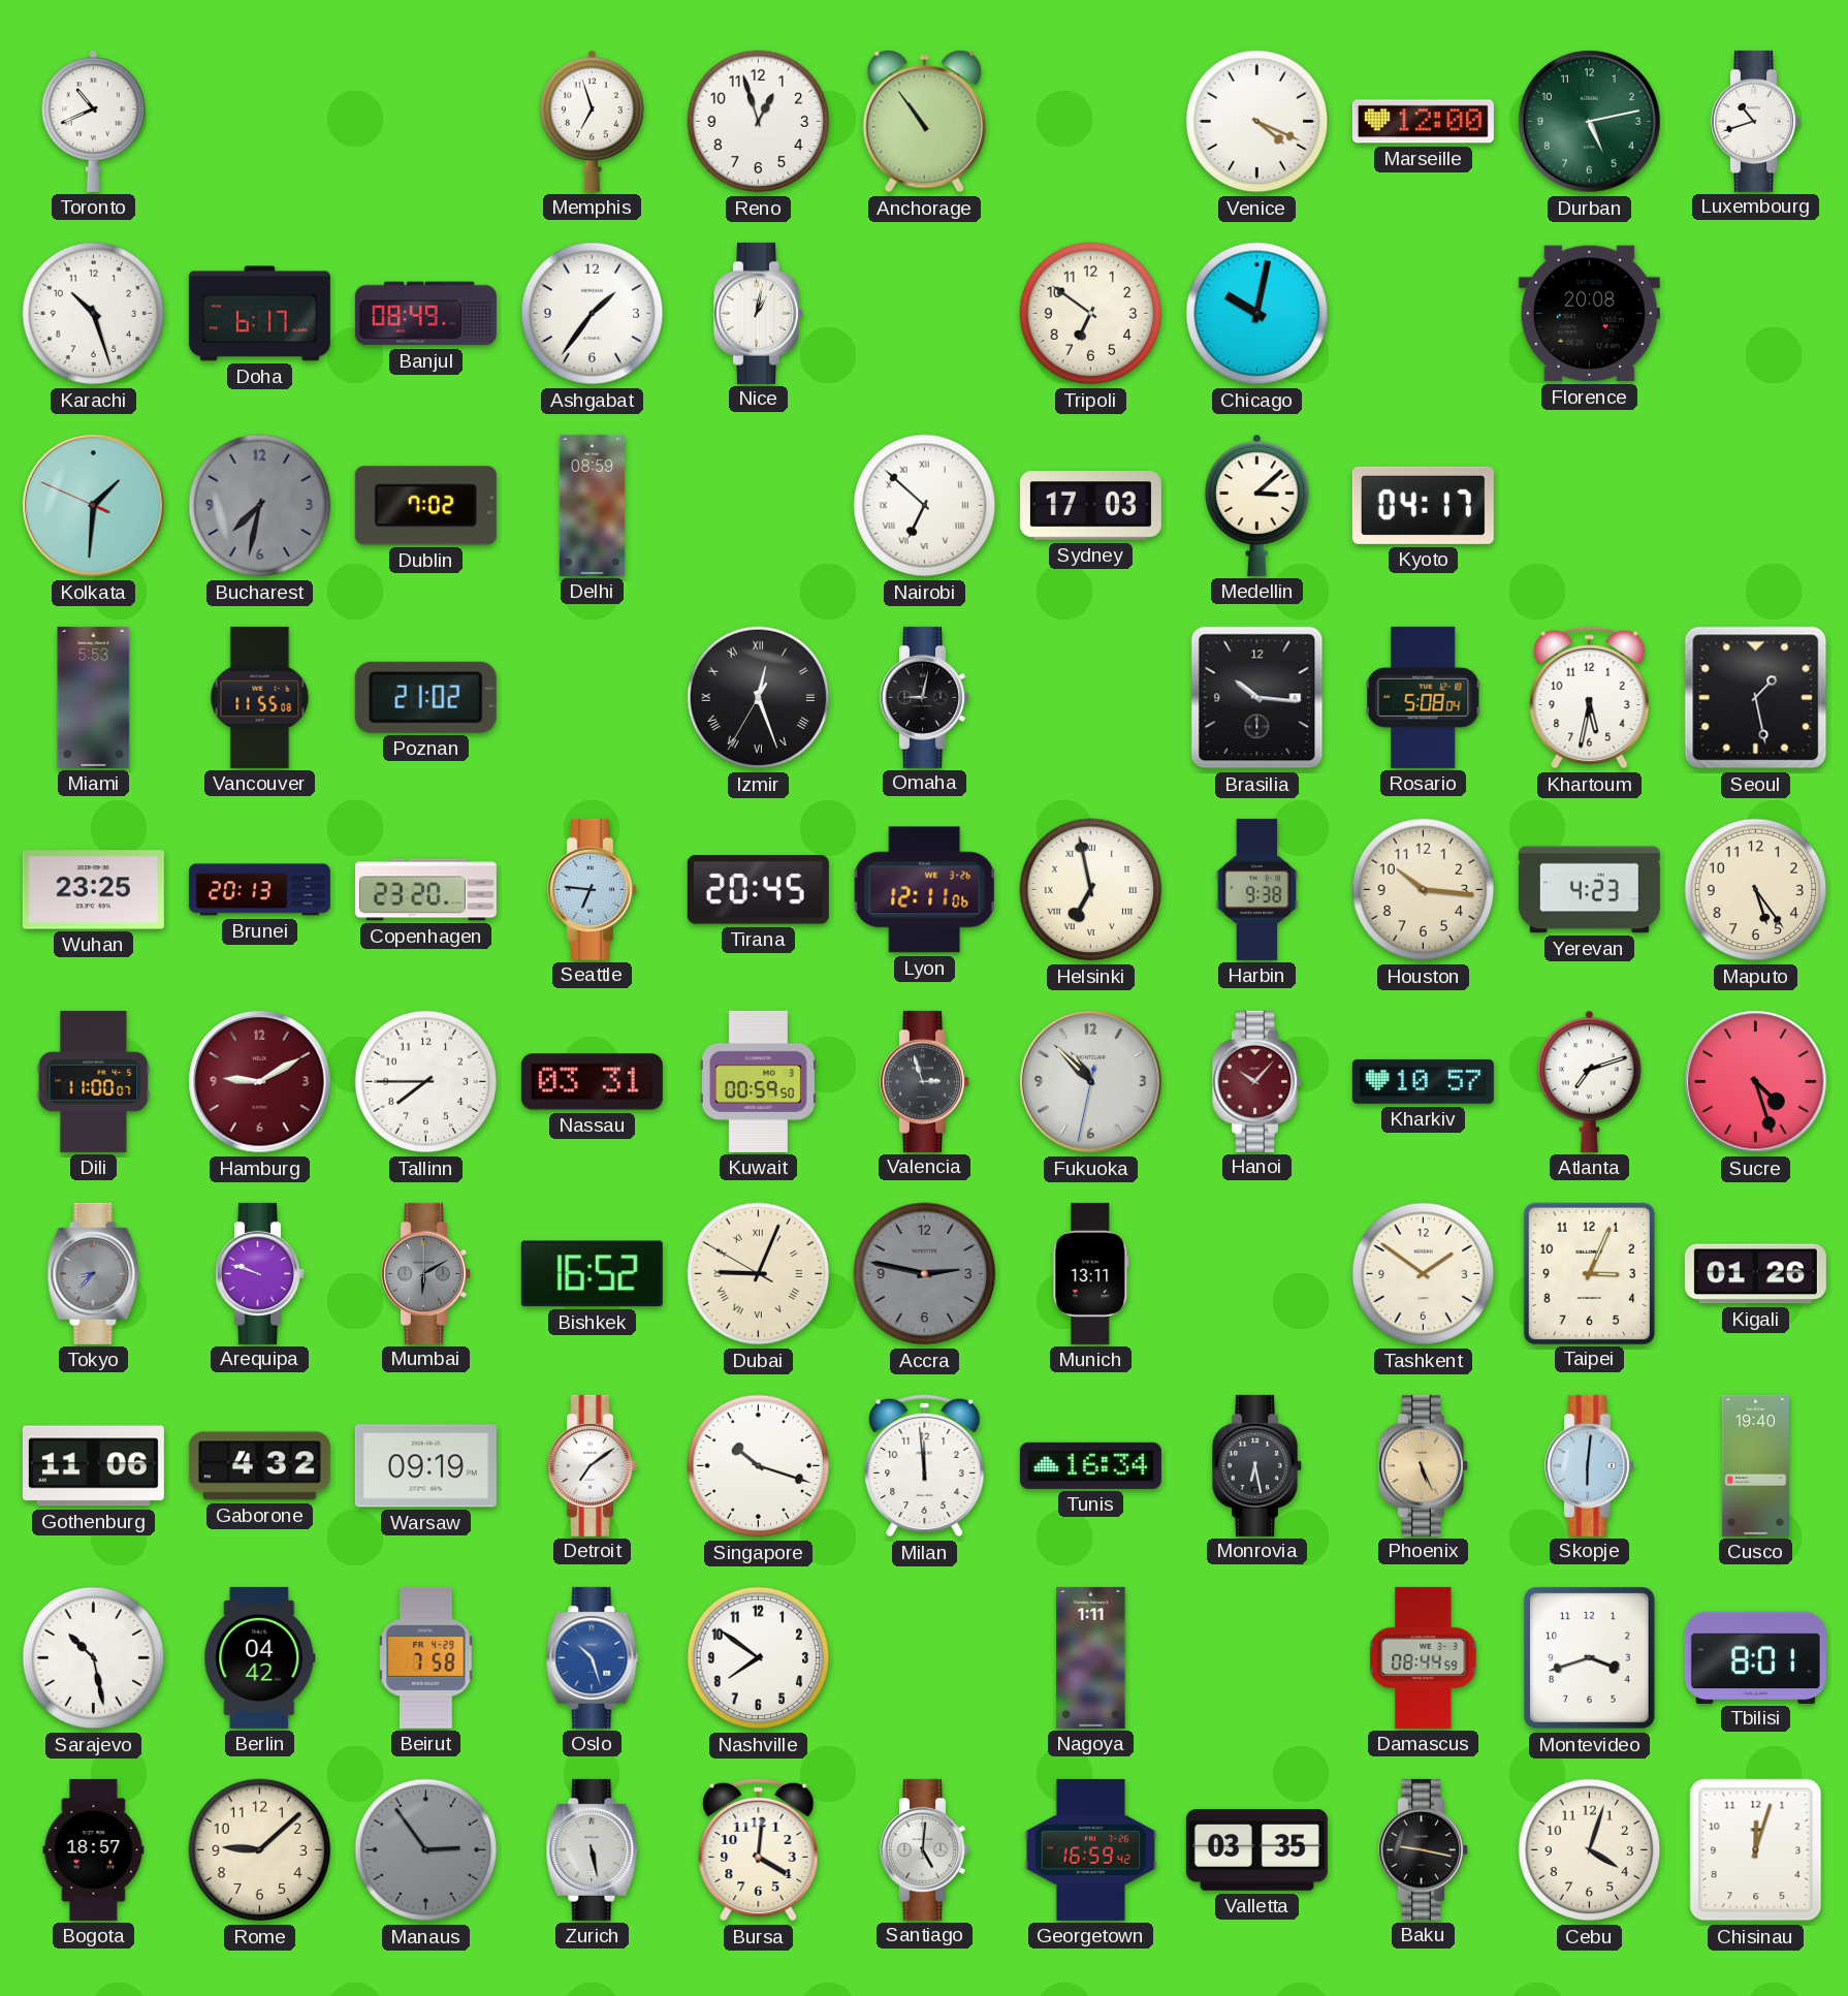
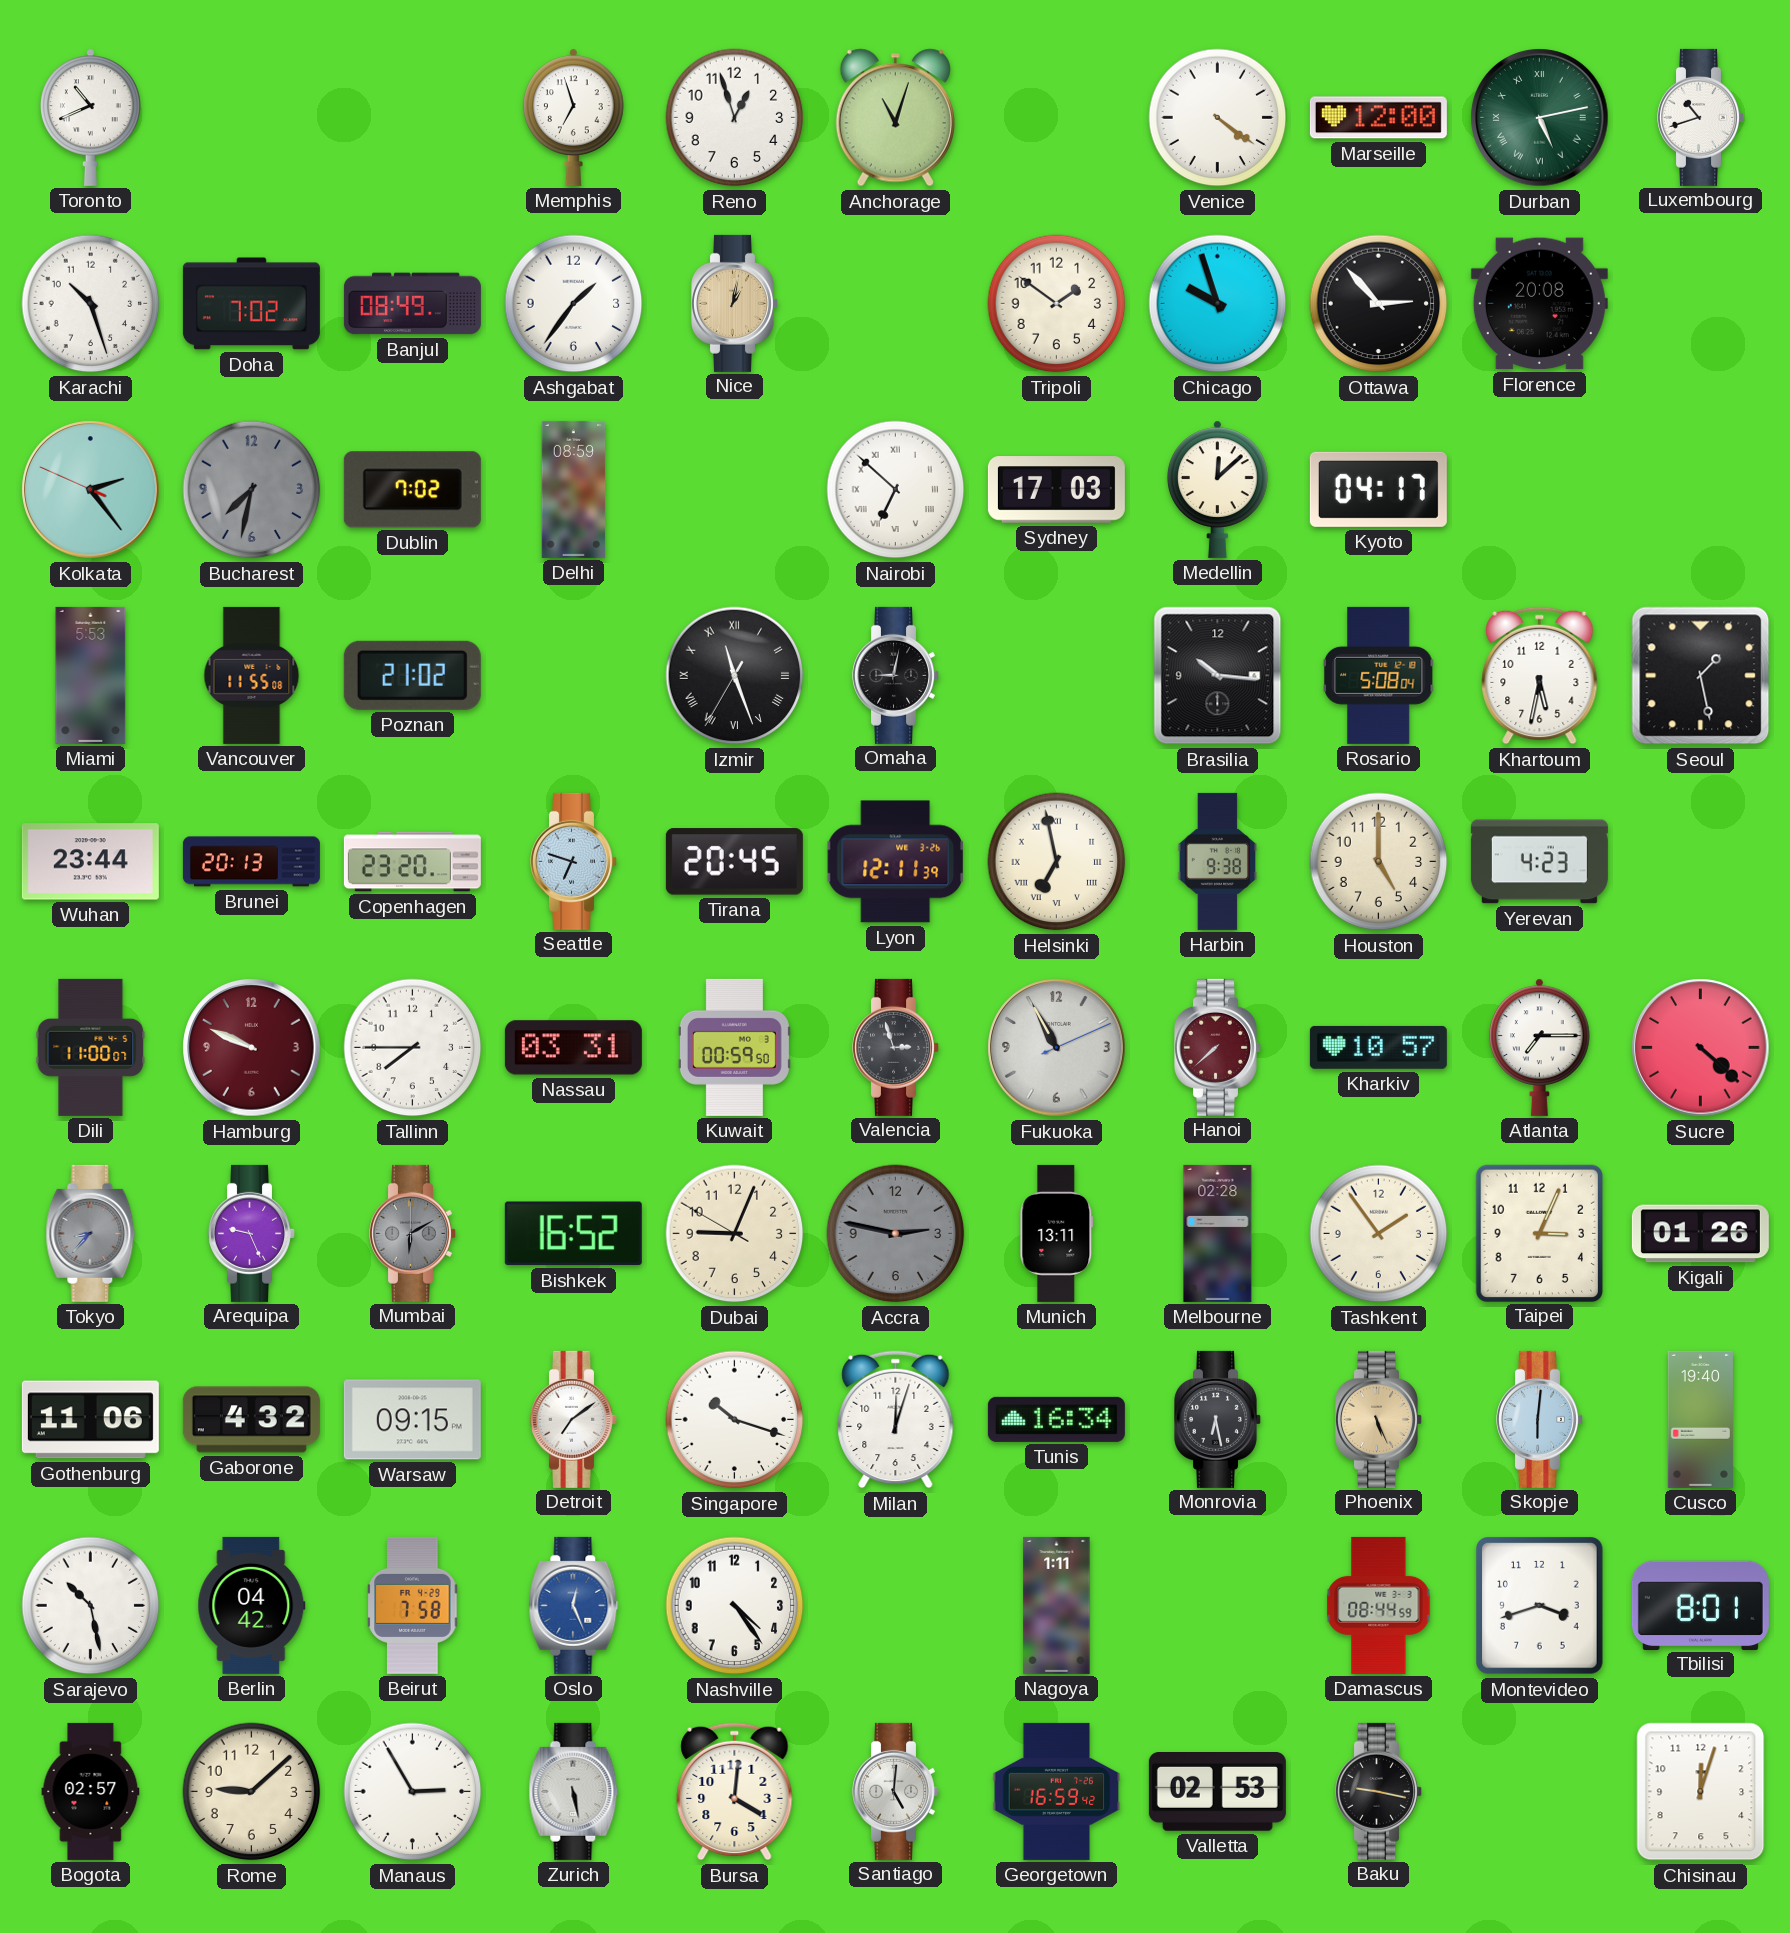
Anchorage: 10:54 -> 11:03 (895, 118)
Venice: 4:19 -> 4:21 (1218, 118)
Durban numerals: Arabic -> Roman (1540, 118)
Doha: 6:17 -> 7:02 (251, 304)
Nice dial: white -> champagne (735, 303)
Tripoli: 6:51 -> 1:51 (1057, 304)
Chicago: 10:02 -> 9:57 (1218, 304)
Ottawa: none -> 2:53 (1379, 304)
Kolkata: 1:30 -> 2:23 (91, 490)
Medellin: 3:08 -> 12:08 (1218, 489)
Izmir: 12:26 -> 11:26 (735, 676)
Wuhan: 23:25 -> 23:44 (90, 862)
Seattle: 6:46 -> 6:48 (574, 861)
Lyon: 12:11:06 -> 12:11:39 (895, 862)
Houston: 10:16 -> 5:00 (1379, 862)
Maputo: 5:24 -> none (1756, 890)
Hamburg: 9:10 -> 9:49 (252, 1048)
Fukuoka: 10:52 -> 10:55 (1057, 1048)
Hanoi: 10:07 -> 7:38 (1218, 1047)
Atlanta: 7:12 -> 7:15 (1540, 1047)
Sucre: 4:27 -> 4:22 (1701, 1048)
Arequipa: 9:48 -> 9:26 (252, 1233)
Dubai numerals: Roman -> Arabic (735, 1234)
Melbourne: none -> 02:28 (1218, 1233)
Tashkent: 1:51 -> 1:54 (1379, 1234)
Warsaw: 09:19 -> 09:15 (412, 1420)
Milan: 11:59 -> 12:03 (896, 1420)
Oslo: 10:27 -> 12:26 (574, 1605)
Nashville: 7:51 -> 4:24 (735, 1606)
Bogota: 18:57 -> 02:57 (91, 1791)
Manaus: 2:54 -> 2:55 (413, 1792)
Manaus dial: grey -> white (413, 1792)
Valletta: 03:35 -> 02:53 (1217, 1792)
Cebu: 4:03 -> none (1590, 1850)
